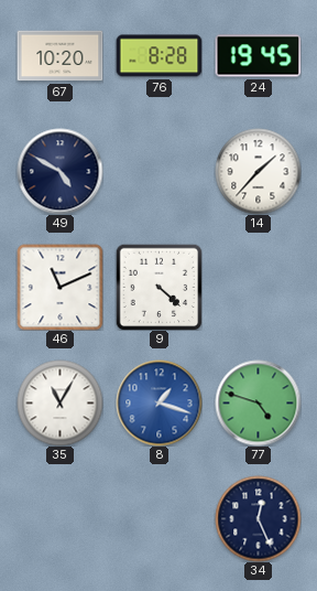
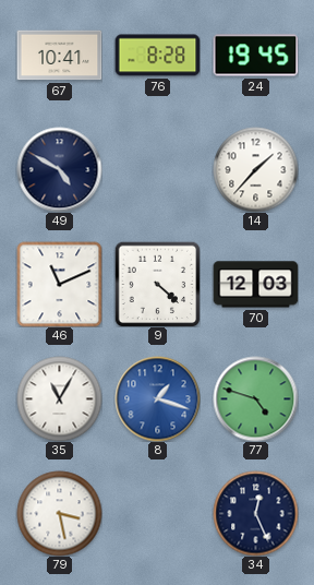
67: 10:20 -> 10:41 (59, 56)
70: none -> 12:03 (255, 285)
79: none -> 3:28 (59, 513)
